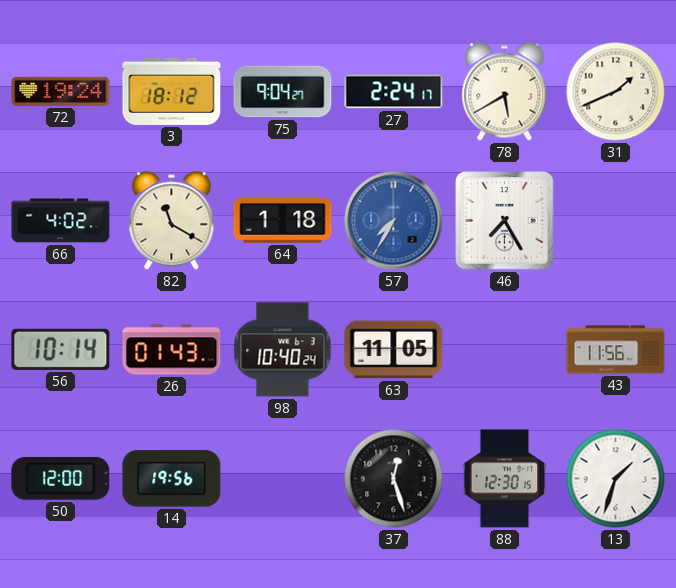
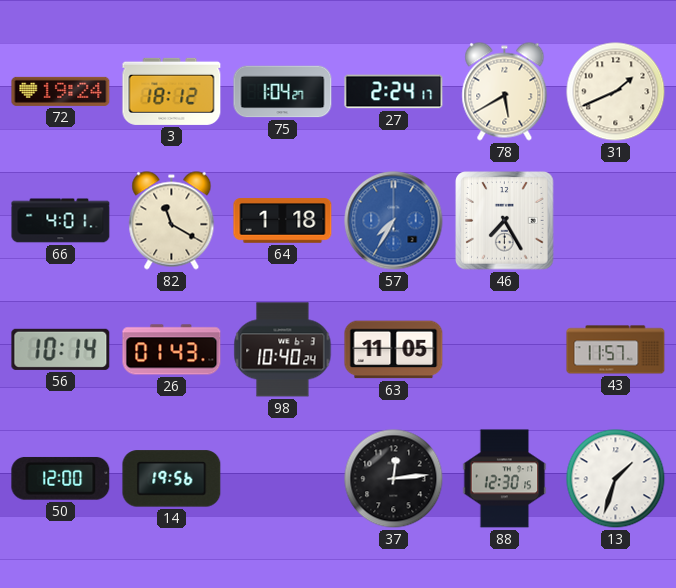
75: 9:04 -> 1:04 (283, 92)
66: 4:02 -> 4:01 (61, 221)
43: 11:56 -> 11:57 (616, 350)
37: 12:27 -> 12:14 (394, 479)
